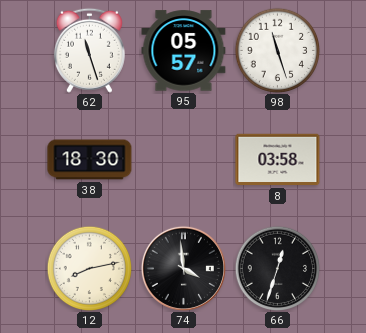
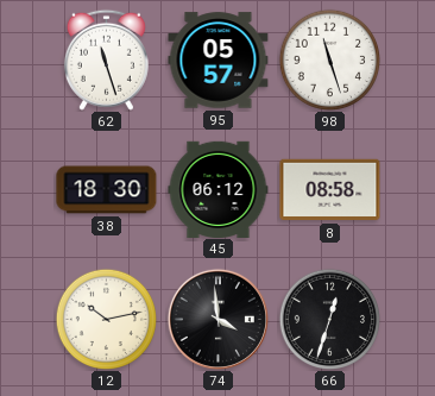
45: none -> 06:12 (219, 189)
8: 03:58 -> 08:58 (330, 190)
12: 8:13 -> 10:13 (106, 319)
